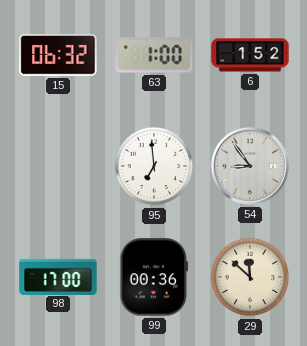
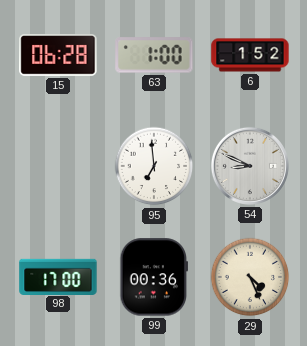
15: 06:32 -> 06:28 (58, 55)
54: 8:54 -> 8:49 (250, 166)
29: 11:52 -> 4:26 (250, 277)
